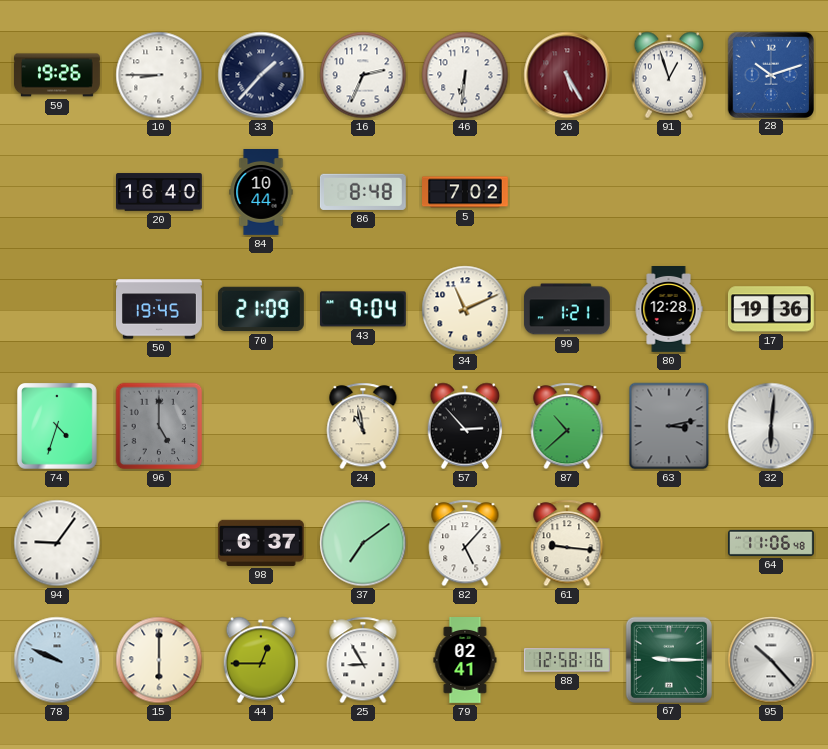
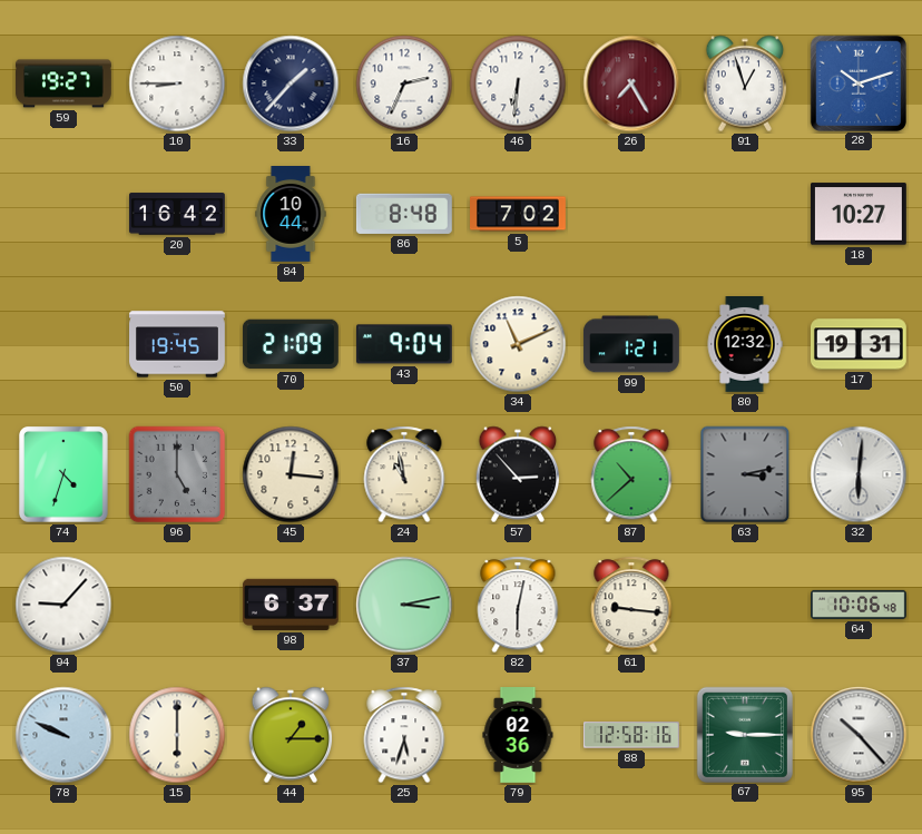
59: 19:26 -> 19:27 (65, 84)
26: 5:25 -> 7:25 (631, 84)
20: 16:40 -> 16:42 (178, 214)
18: none -> 10:27 (859, 214)
80: 12:28 -> 12:32 (745, 345)
17: 19:36 -> 19:31 (859, 344)
45: none -> 12:16 (291, 474)
94: 9:06 -> 9:07 (63, 605)
37: 7:09 -> 3:13 (404, 605)
82: 5:07 -> 6:02 (518, 605)
64: 11:06 -> 10:06 (860, 605)
44: 12:45 -> 1:15 (291, 735)
25: 8:55 -> 5:33 (404, 735)
79: 02:41 -> 02:36 (518, 736)
